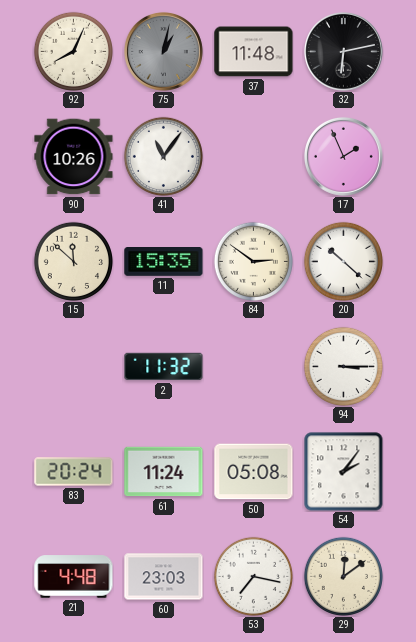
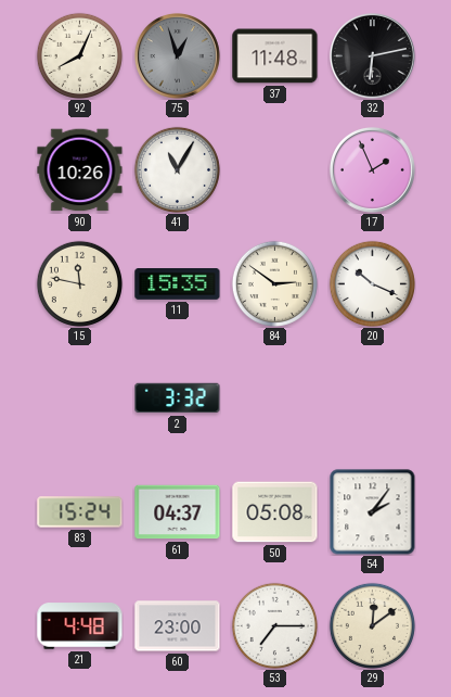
75: 1:02 -> 12:57 (177, 55)
41: 11:06 -> 11:05 (177, 169)
15: 11:52 -> 11:47 (79, 283)
20: 10:22 -> 10:19 (372, 283)
2: 11:32 -> 3:32 (178, 398)
94: 3:15 -> none (343, 366)
83: 20:24 -> 15:24 (80, 512)
61: 11:24 -> 04:37 (178, 512)
60: 23:03 -> 23:00 (178, 626)
53: 7:17 -> 7:15 (274, 625)
